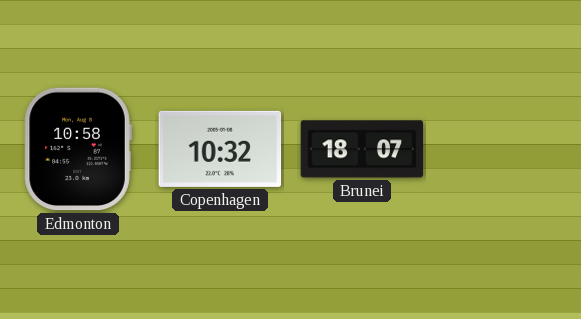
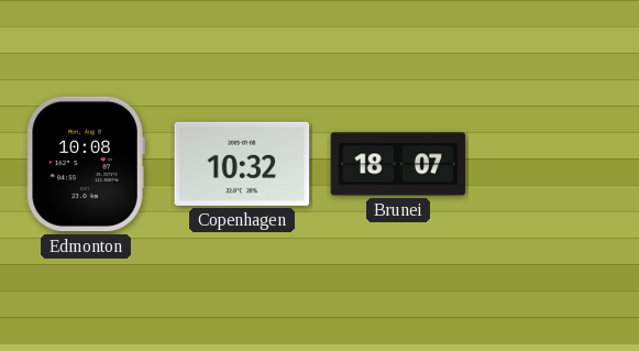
Edmonton: 10:58 -> 10:08 (86, 164)
